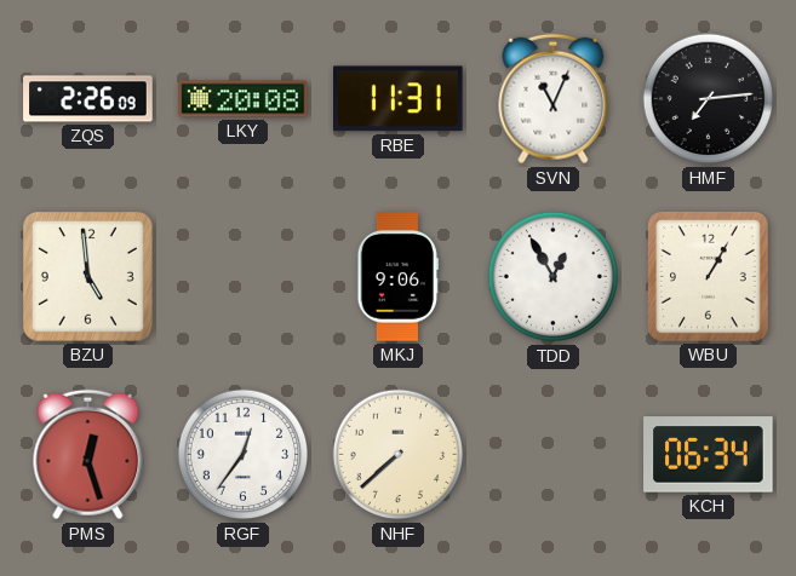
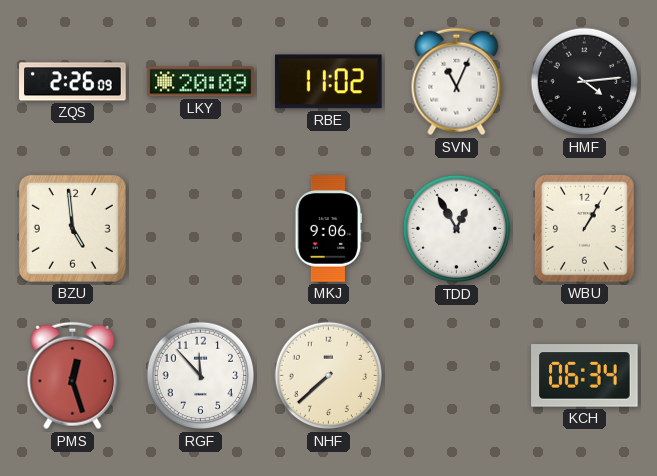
LKY: 20:08 -> 20:09 (201, 82)
RBE: 11:31 -> 11:02 (329, 82)
HMF: 7:14 -> 4:14 (585, 82)
RGF: 12:36 -> 11:53 (201, 376)
